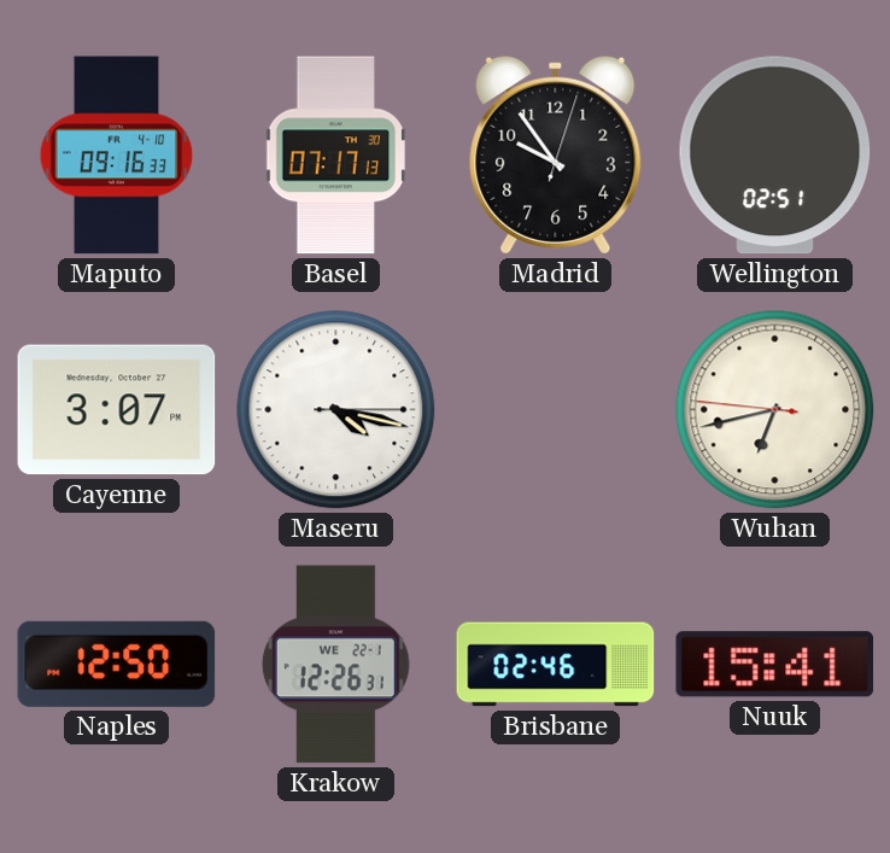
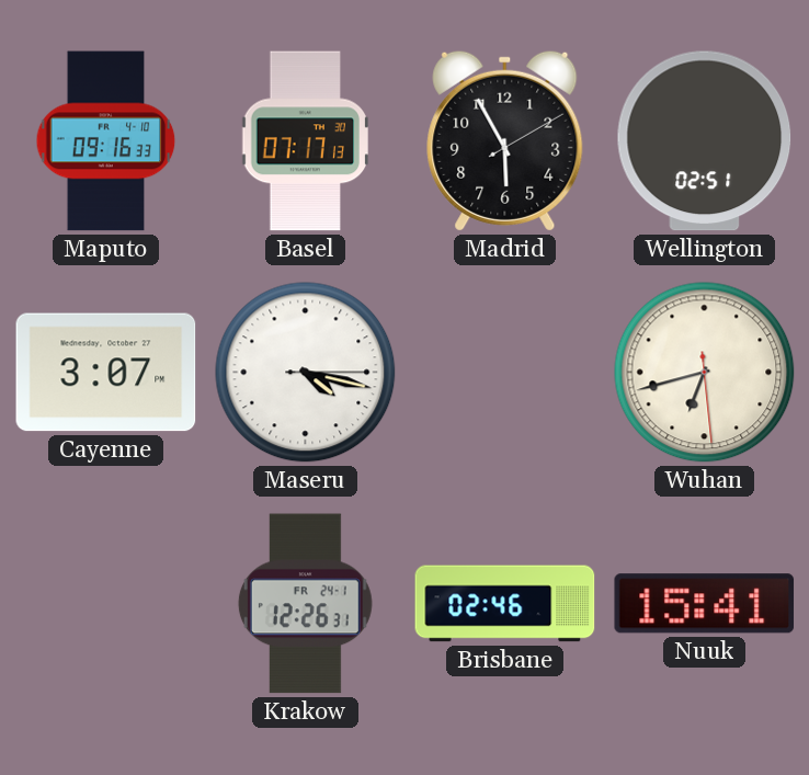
Madrid: 9:54 -> 5:55 (505, 140)
Wuhan: 6:42:46 -> 6:42:29 (705, 373)
Naples: 12:50 -> none (117, 664)
Krakow date: WE 22-1 -> FR 24-1 (305, 604)
